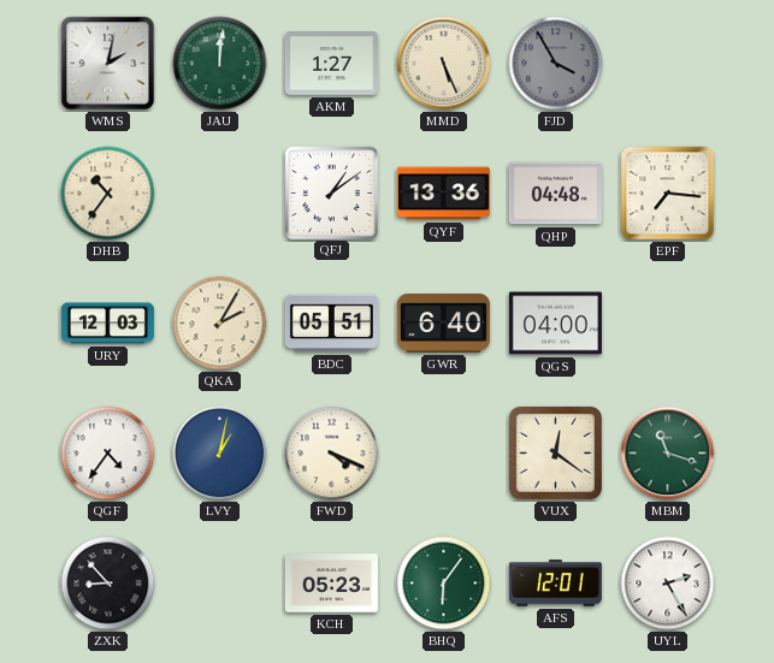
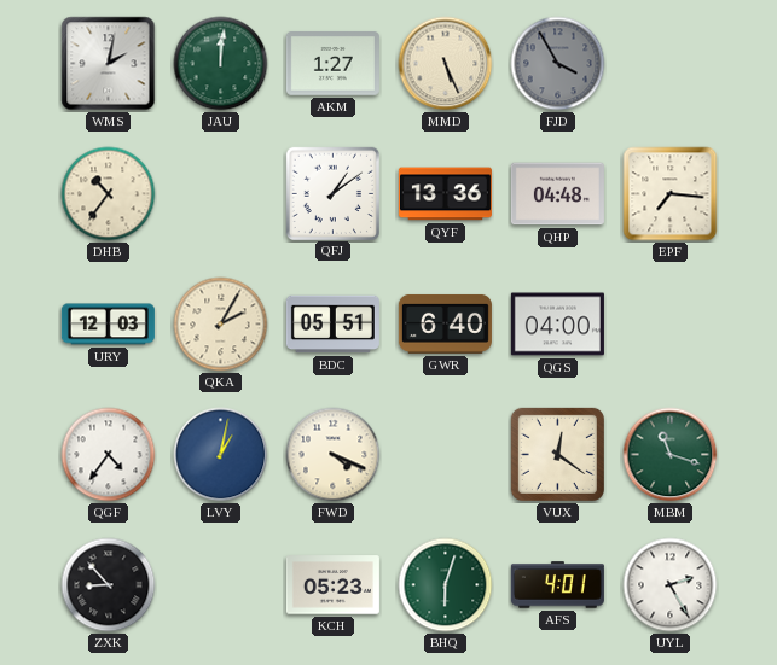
BHQ: 6:06 -> 6:03 (446, 585)
AFS: 12:01 -> 4:01 (557, 585)
